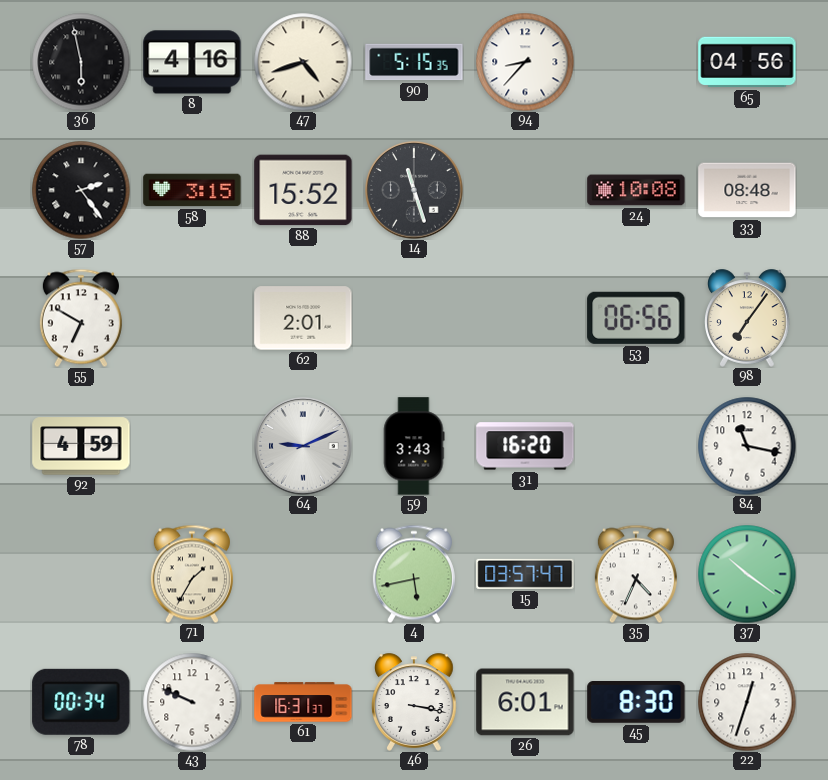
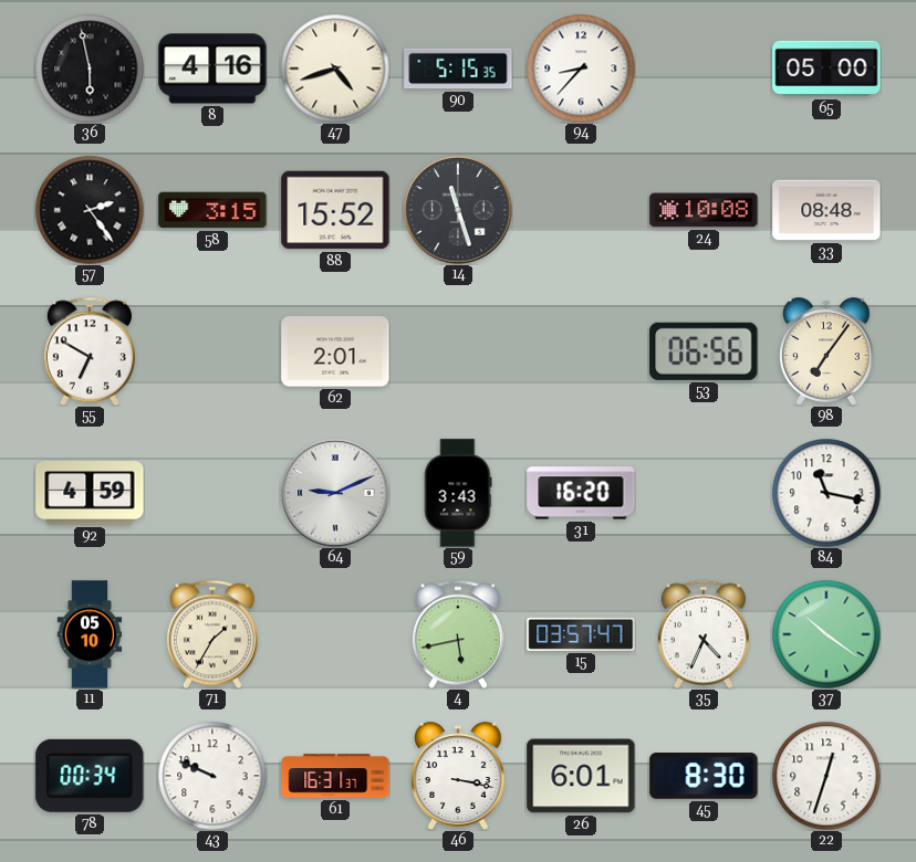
65: 04:56 -> 05:00 (826, 69)
11: none -> 05:10 (90, 634)
